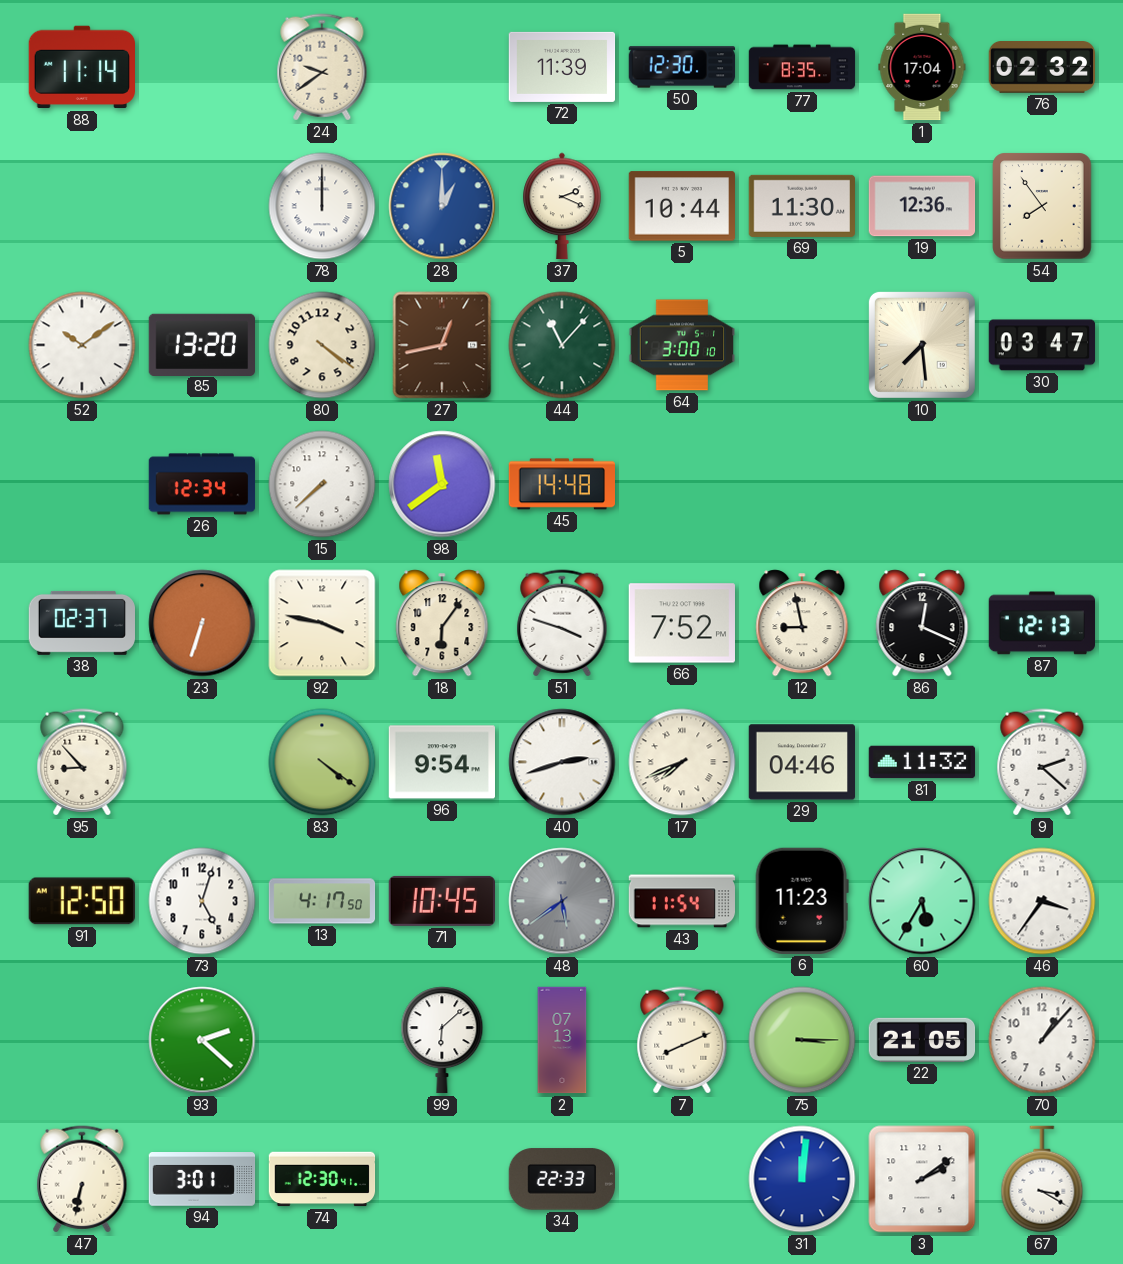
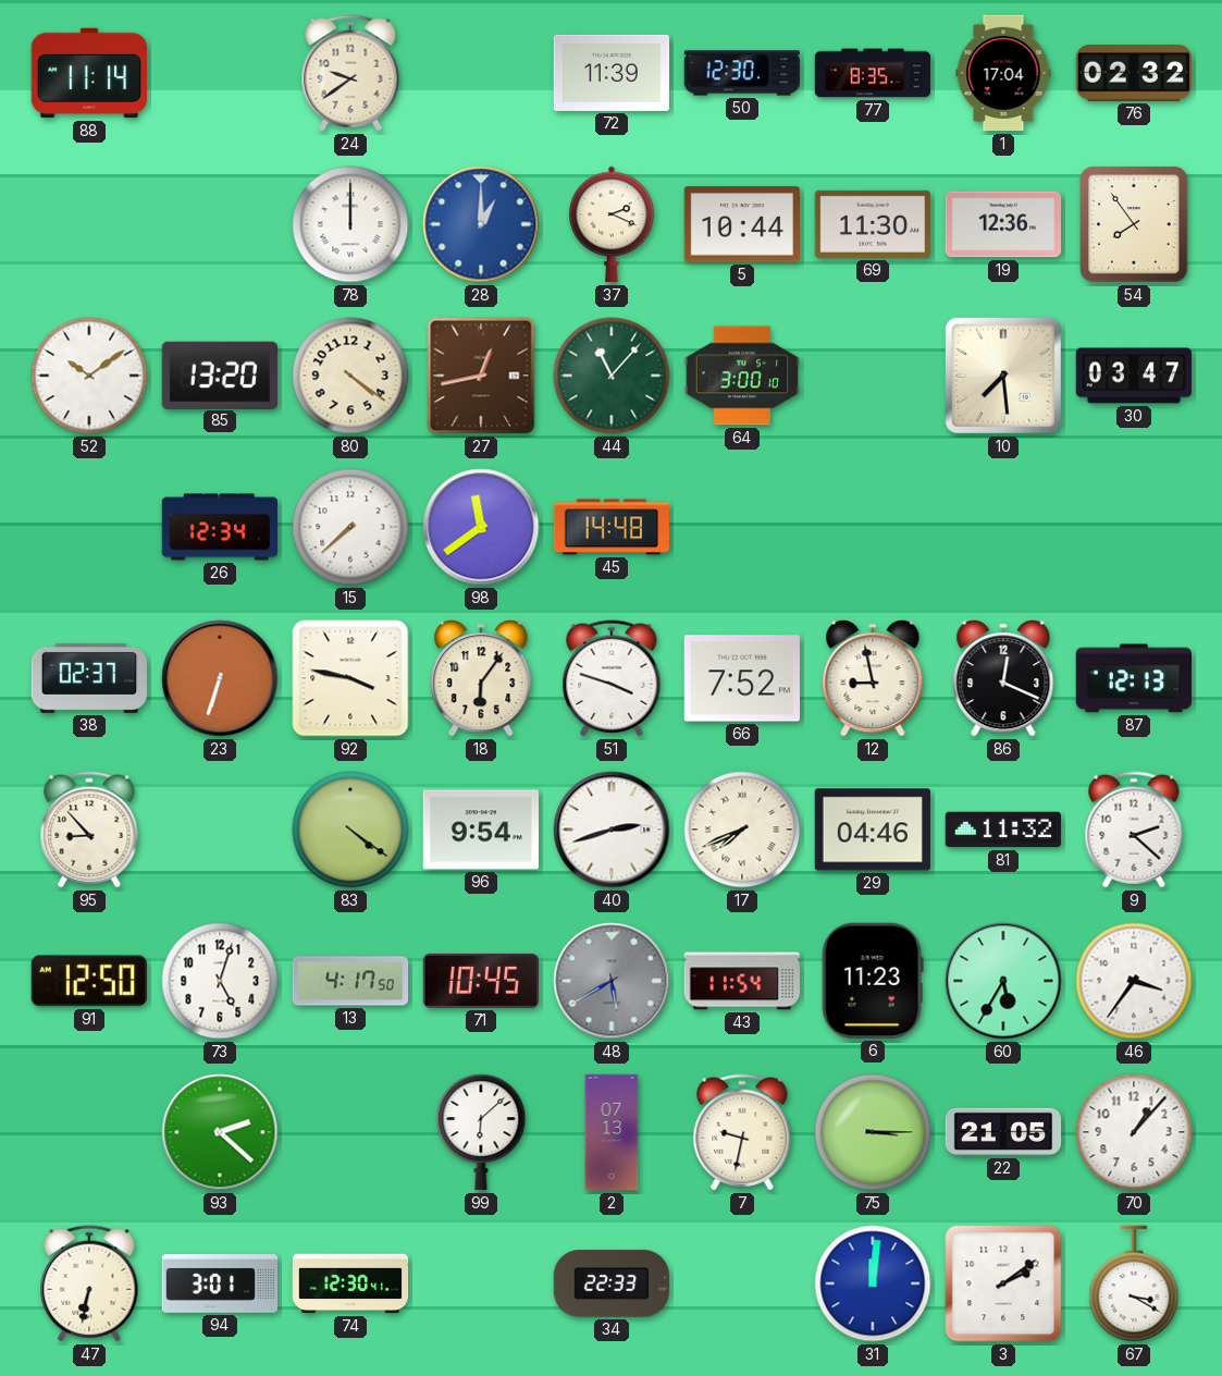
48: 5:39 -> 5:40 (612, 981)
7: 8:11 -> 9:32 (742, 1132)
